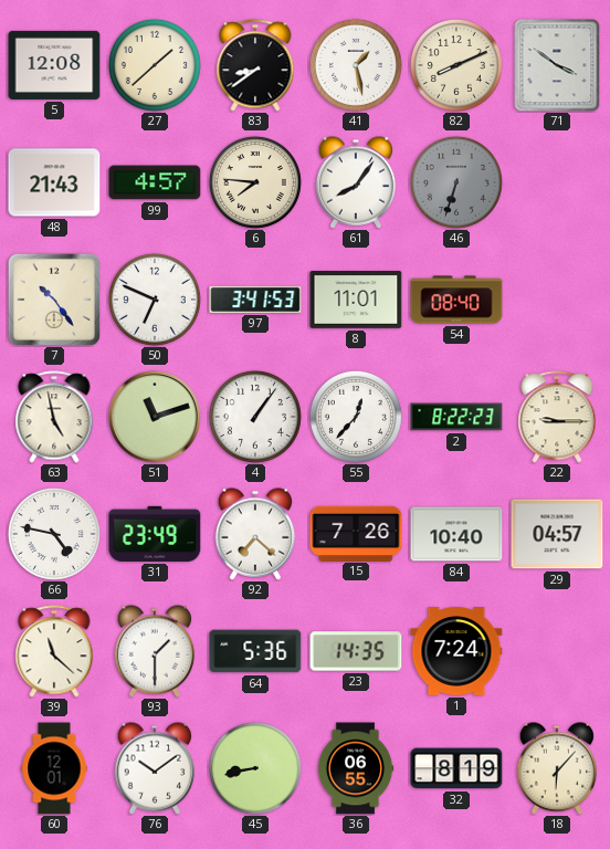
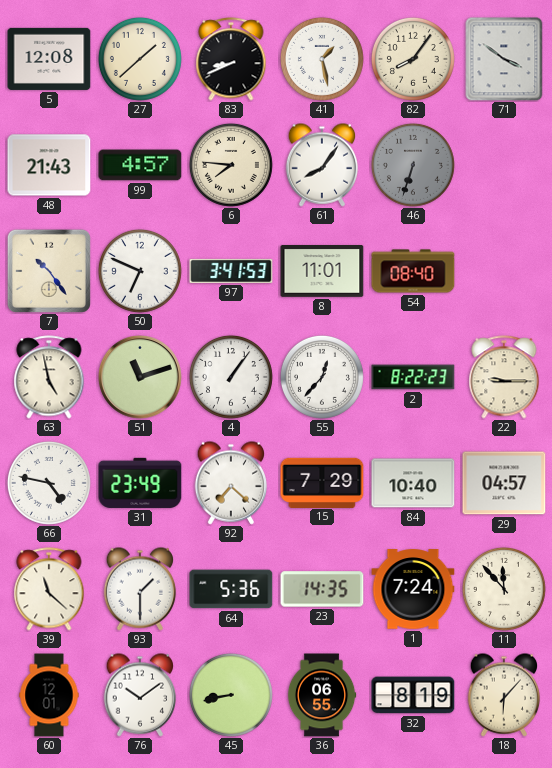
83: 8:39 -> 8:41 (231, 59)
82: 8:11 -> 8:06 (413, 59)
15: 7:26 -> 7:29 (322, 482)
11: none -> 11:53 (504, 589)
